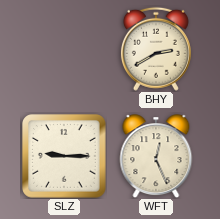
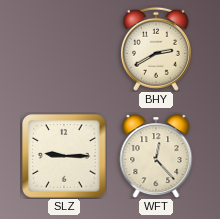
WFT: 12:26 -> 12:23 (156, 156)
